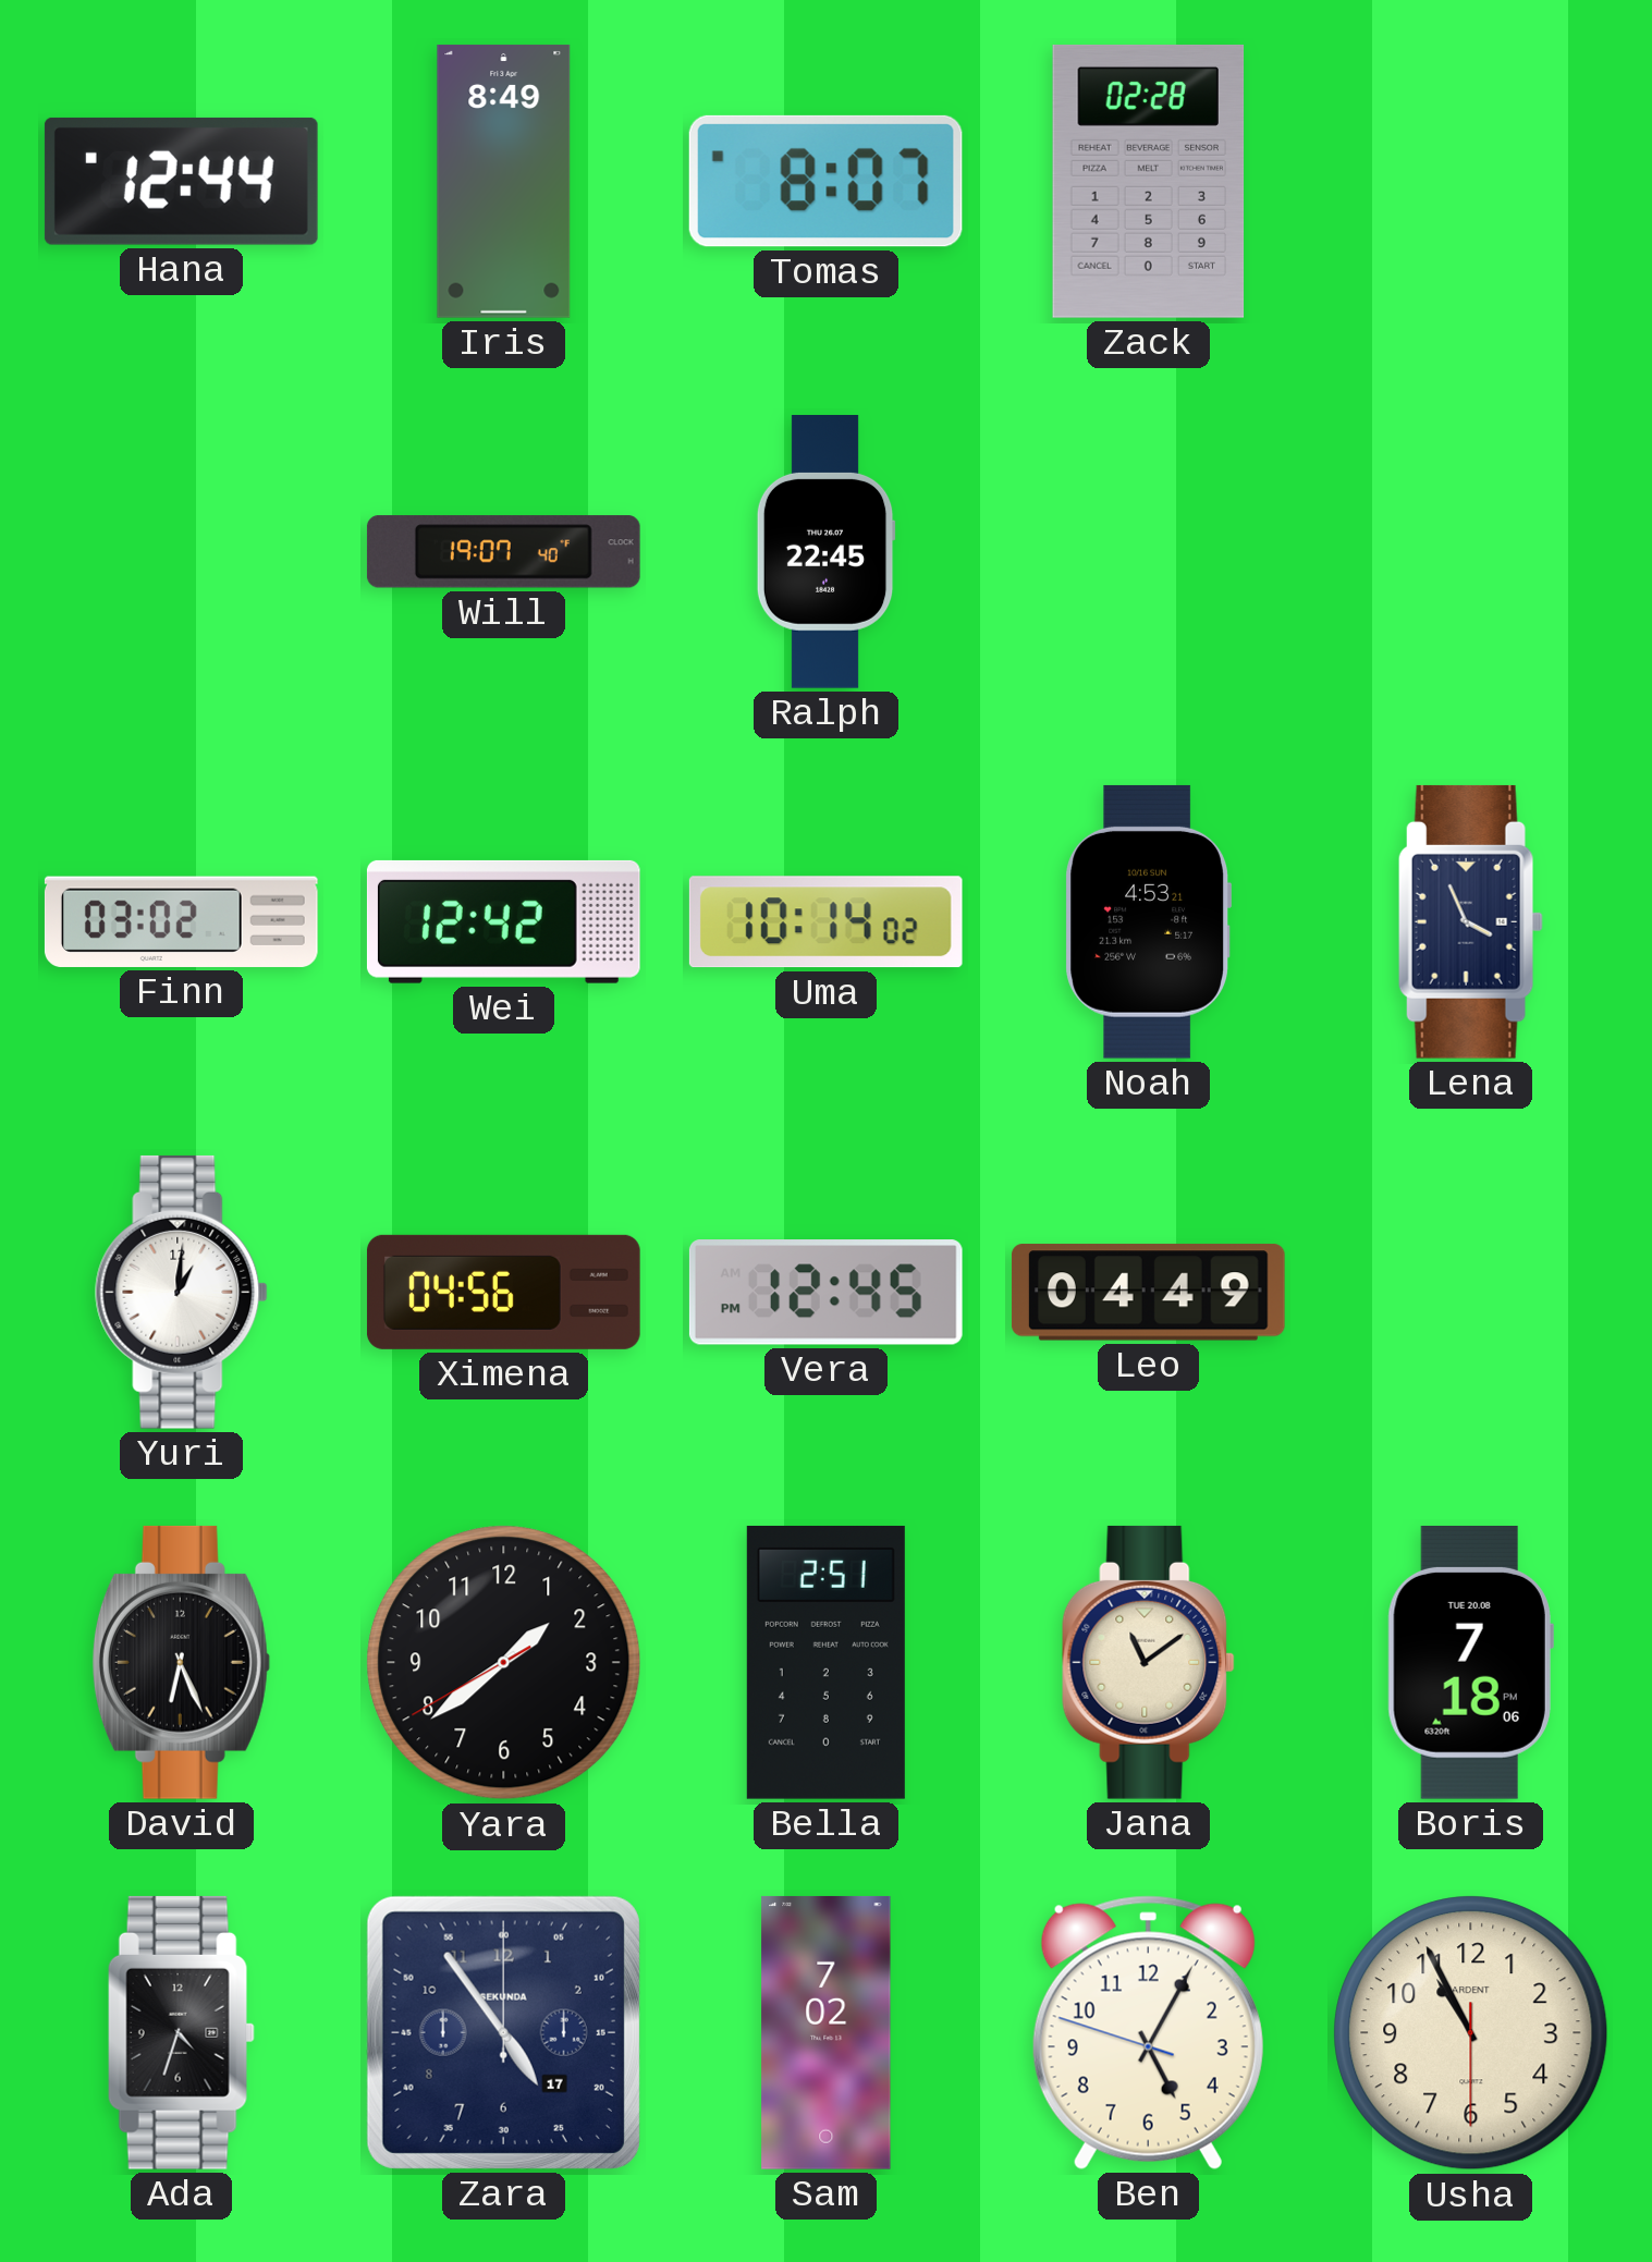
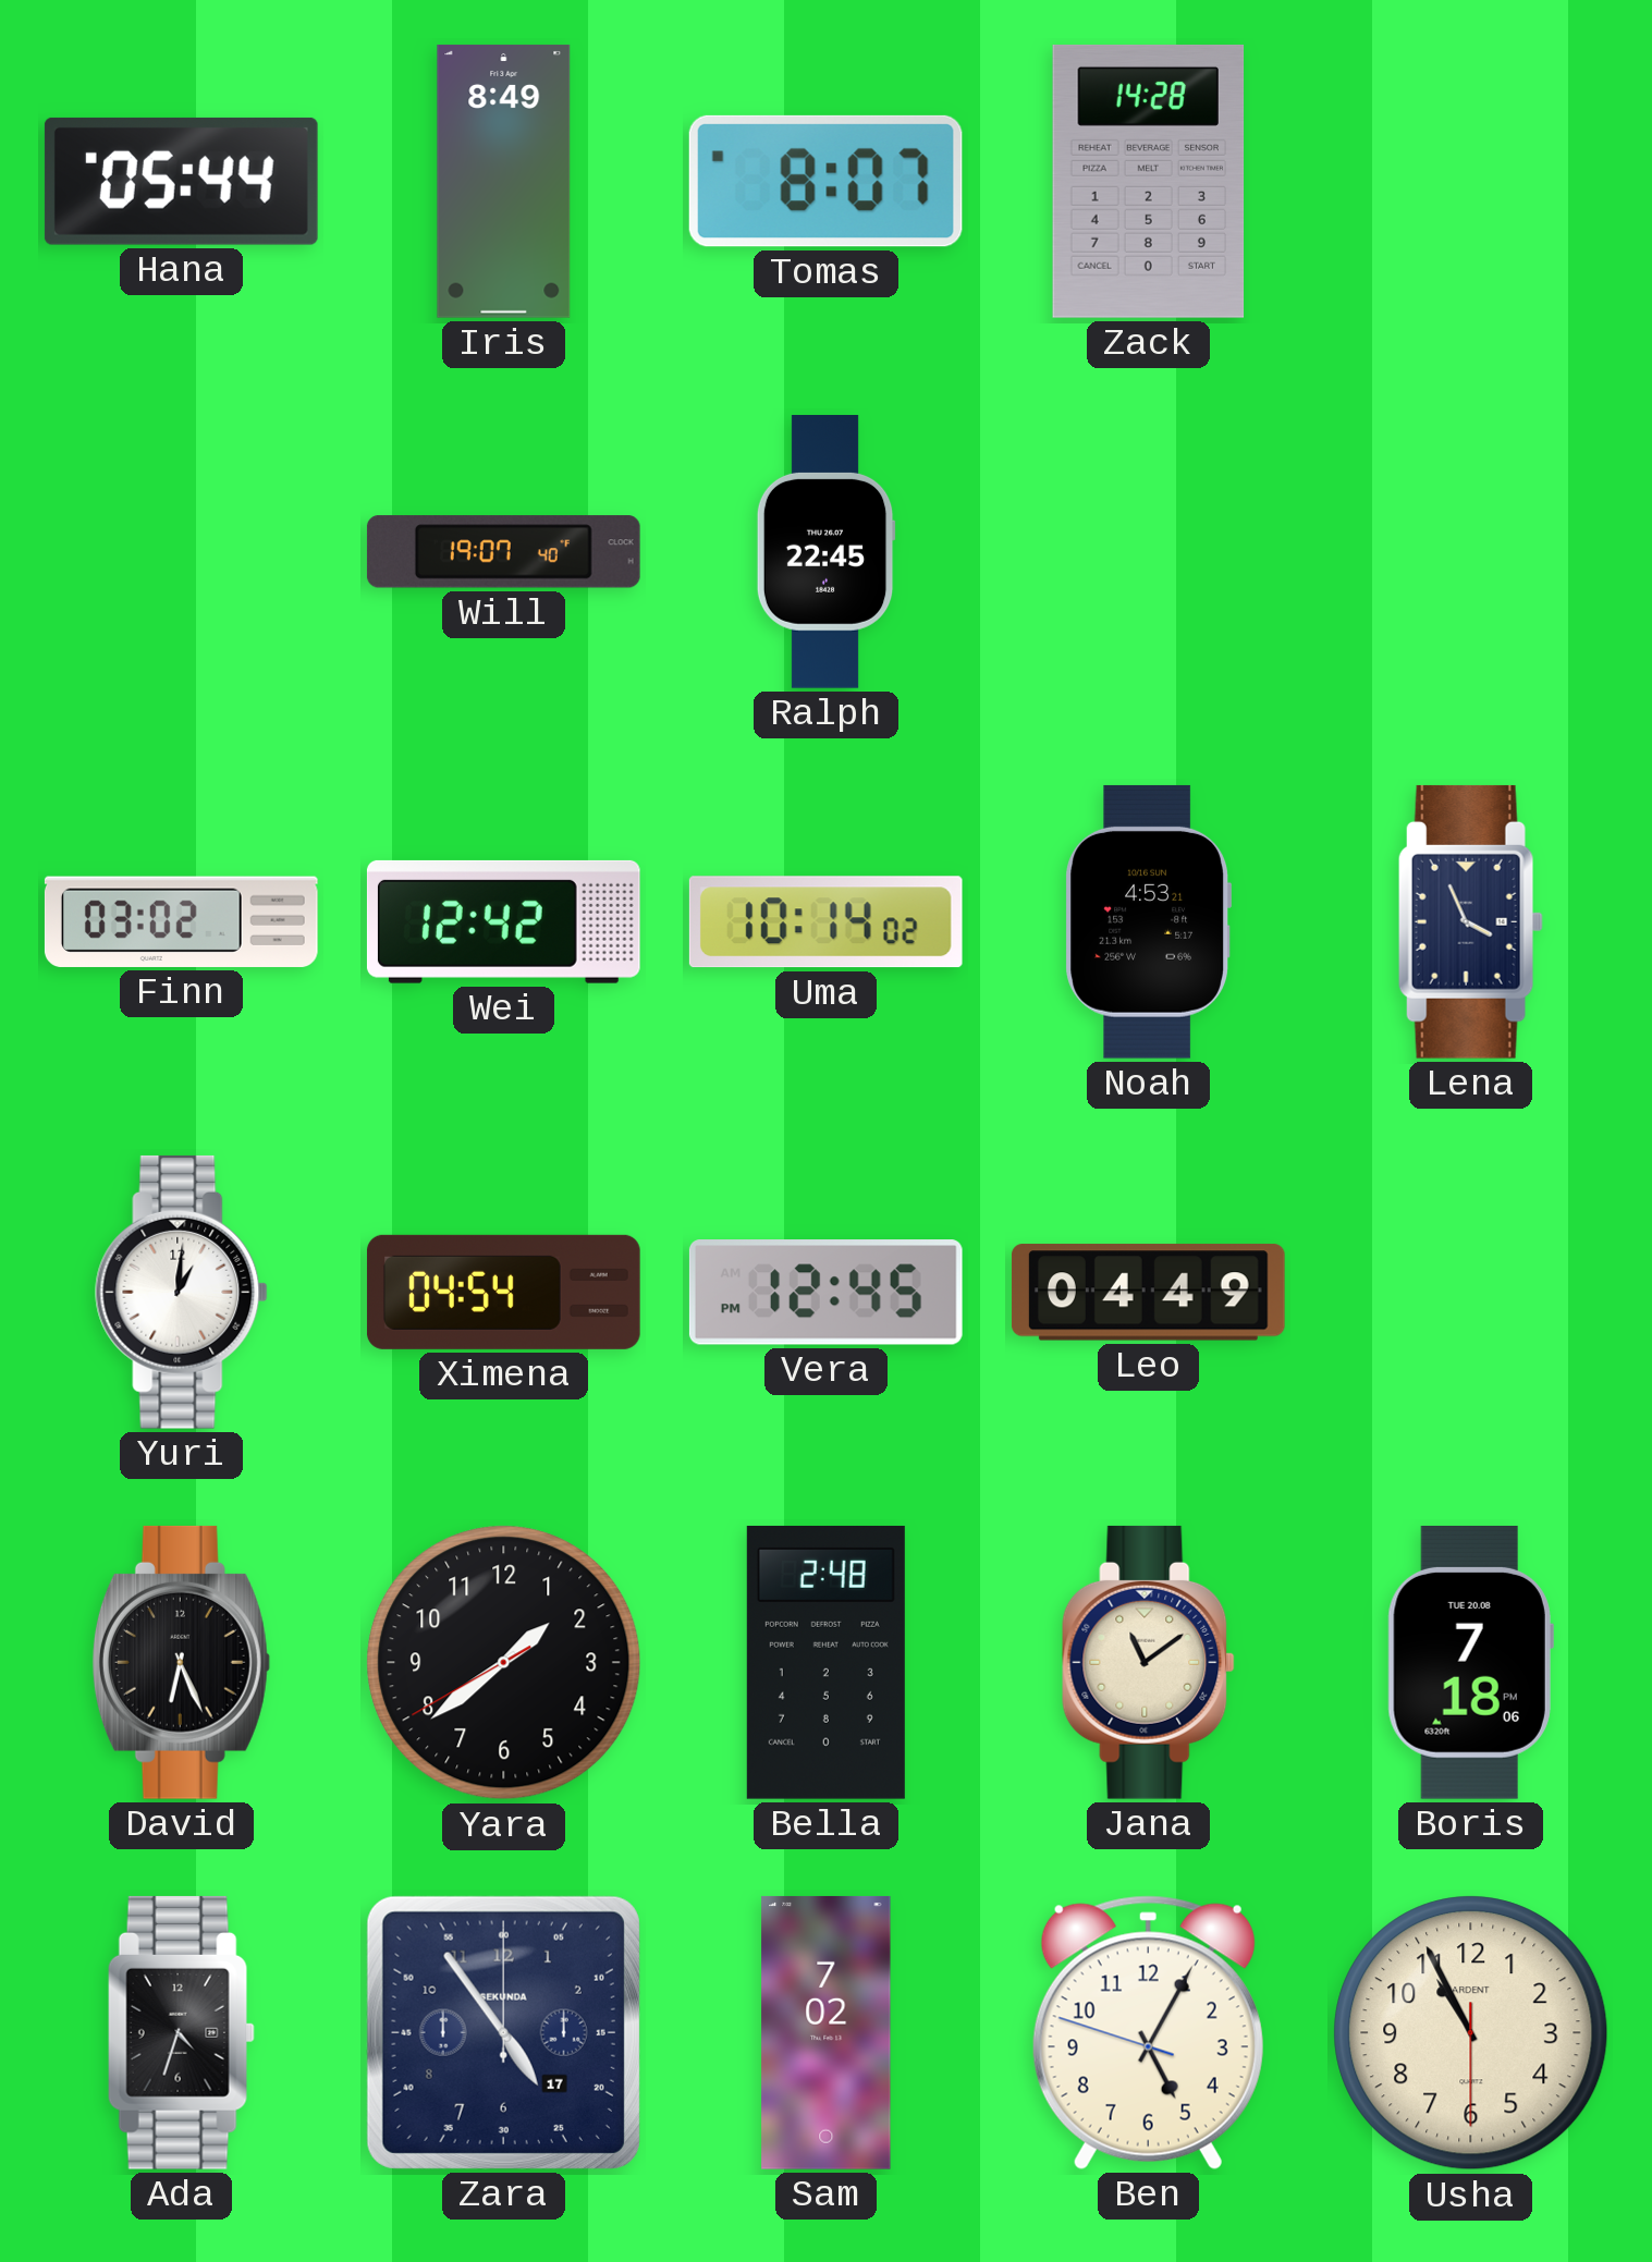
Hana: 12:44 -> 05:44 (181, 181)
Zack: 02:28 -> 14:28 (1149, 181)
Ximena: 04:56 -> 04:54 (503, 1292)
Bella: 2:51 -> 2:48 (825, 1662)
